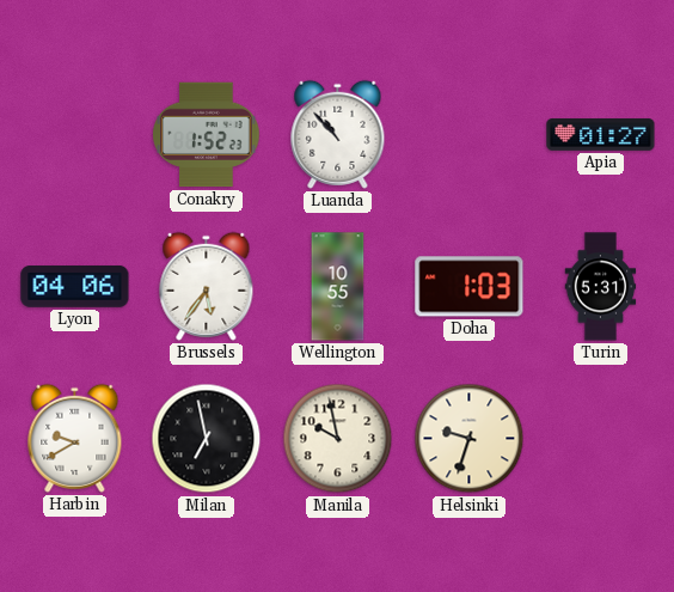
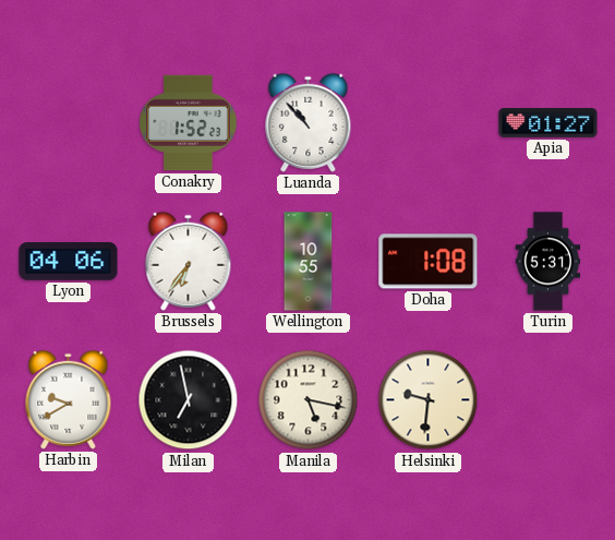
Brussels: 5:36 -> 6:36 (189, 261)
Doha: 1:03 -> 1:08 (429, 262)
Manila: 9:58 -> 5:17 (309, 400)
Helsinki: 9:33 -> 9:31 (429, 400)
